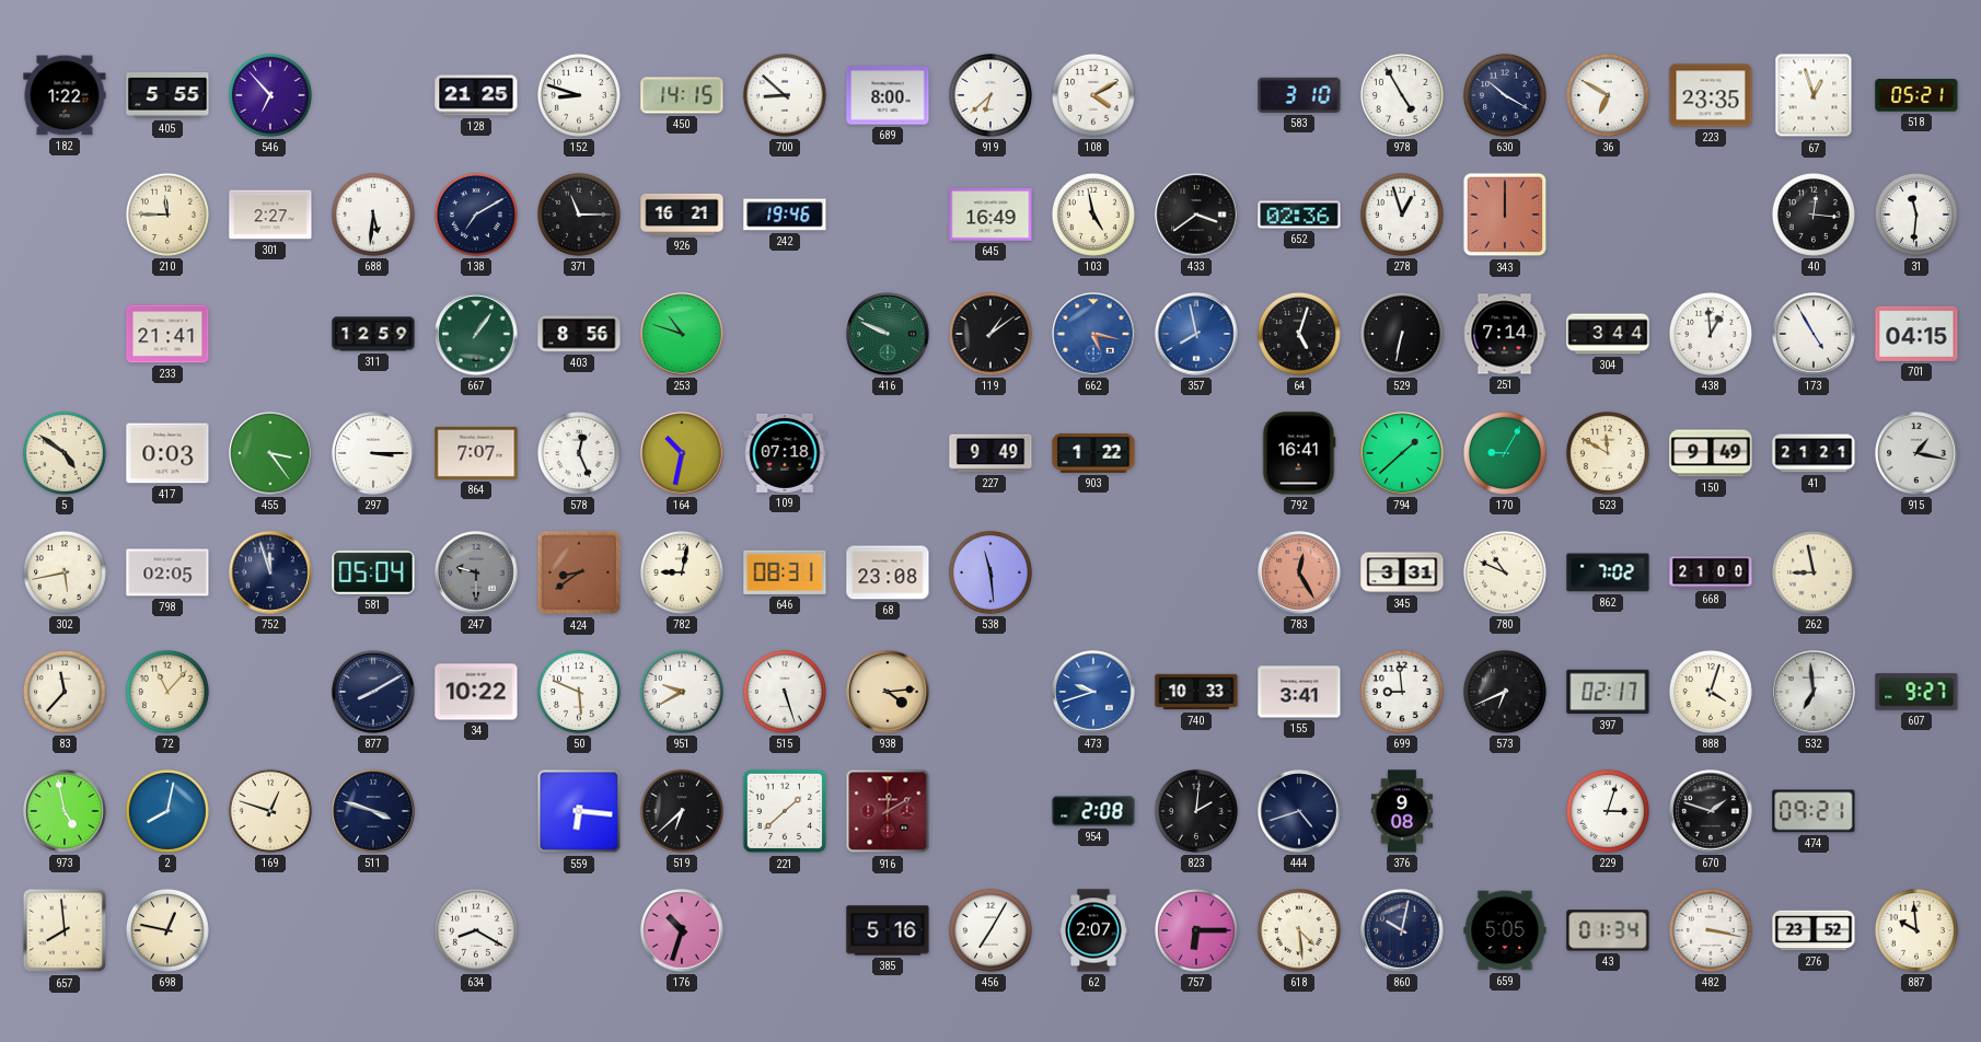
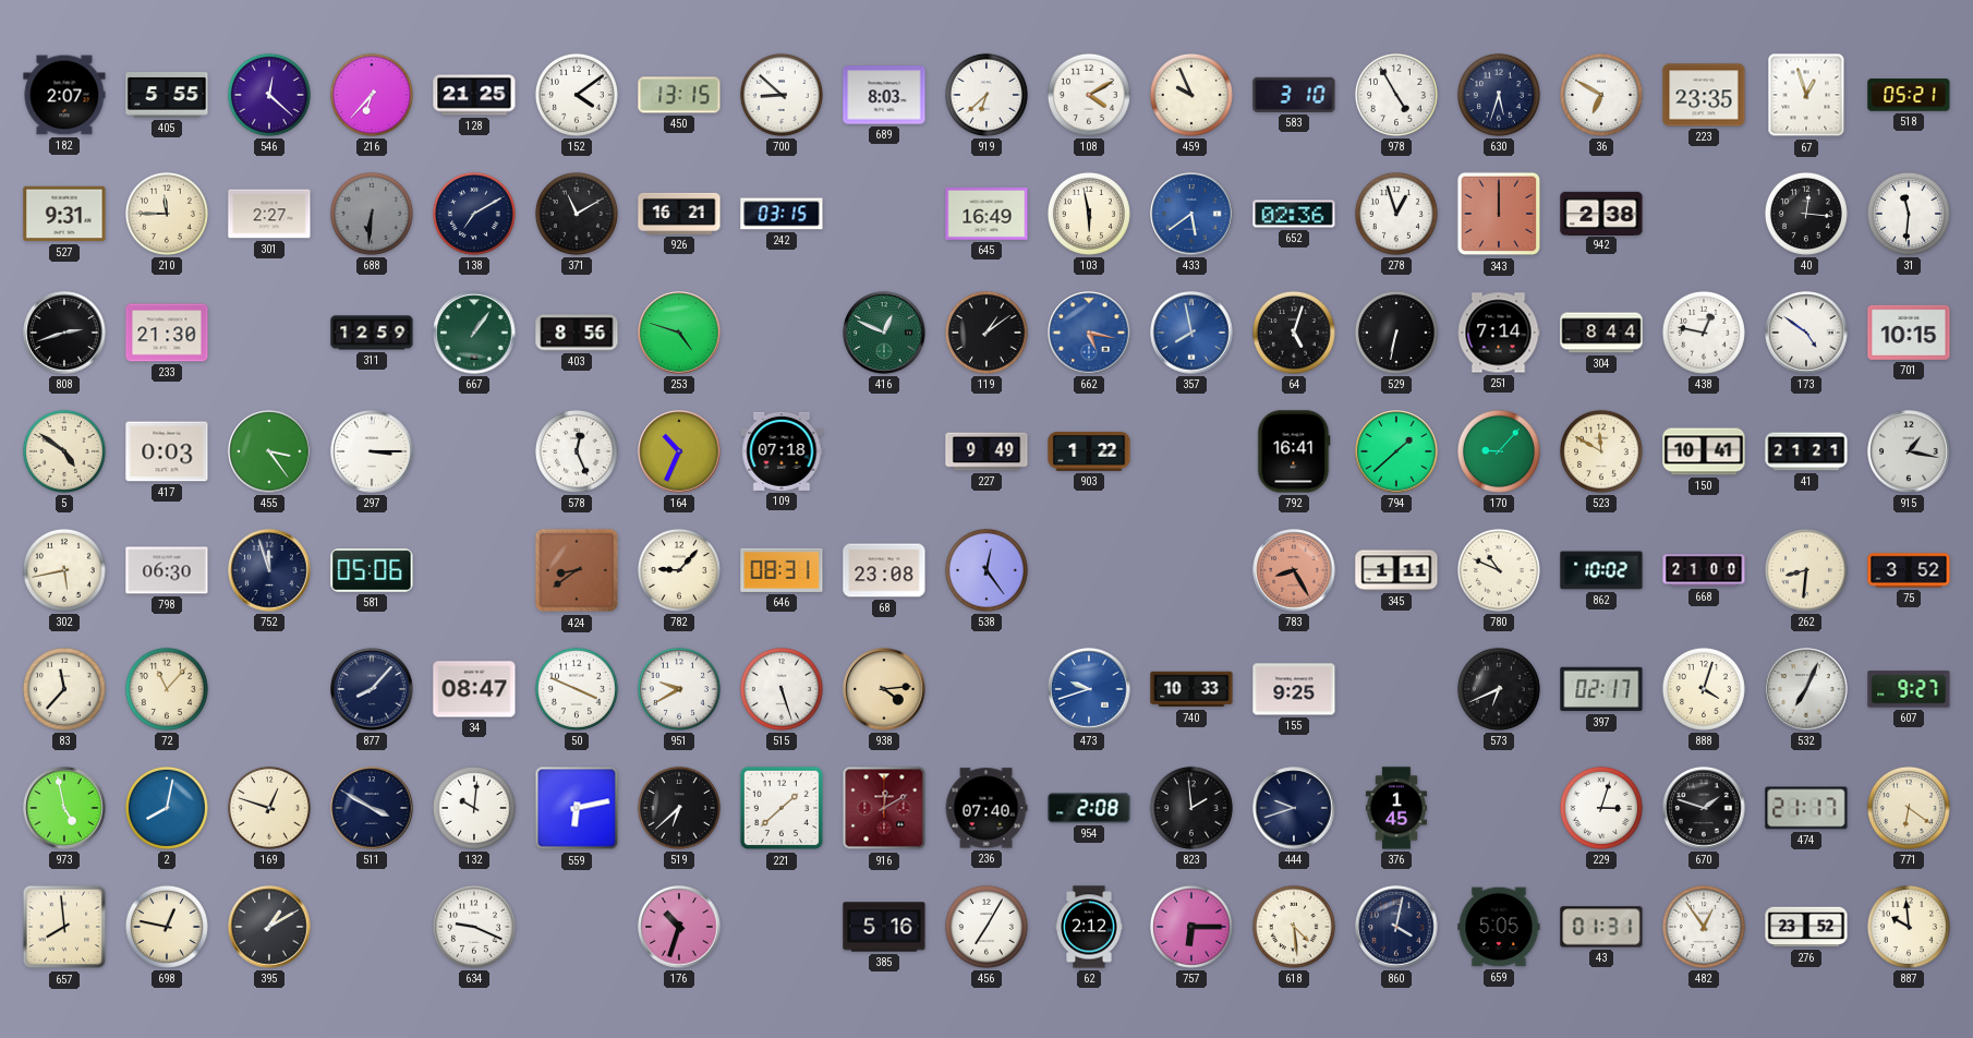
182: 1:22 -> 2:07 (64, 95)
546: 6:53 -> 12:22 (269, 95)
216: none -> 6:37 (372, 95)
152: 8:48 -> 4:09 (577, 95)
450: 14:15 -> 13:15 (679, 95)
689: 8:00 -> 8:03 (884, 95)
459: none -> 9:56 (1191, 95)
630: 10:20 -> 5:33 (1499, 95)
527: none -> 9:31 (64, 214)
688: 5:31 -> 6:31 (372, 214)
688 dial: white -> grey (372, 214)
371: 11:15 -> 11:10 (577, 214)
242: 19:46 -> 03:15 (782, 214)
103: 4:58 -> 5:58 (1089, 214)
433: 3:39 -> 5:39 (1191, 214)
433 dial: black -> blue (1191, 214)
942: none -> 2:38 (1601, 213)
808: none -> 2:42 (64, 333)
233: 21:41 -> 21:30 (167, 333)
253: 10:48 -> 4:48 (679, 333)
416: 9:49 -> 12:49 (884, 333)
304: 3:44 -> 8:44 (1601, 333)
438: 12:59 -> 12:47 (1704, 333)
173: 4:55 -> 4:51 (1806, 333)
701: 04:15 -> 10:15 (1909, 333)
864: 7:07 -> none (476, 453)
164: 10:32 -> 10:34 (679, 451)
170: 9:05 -> 9:07 (1499, 451)
150: 9:49 -> 10:41 (1704, 451)
798: 02:05 -> 06:30 (167, 570)
581: 05:04 -> 05:06 (372, 570)
247: 9:30 -> none (476, 572)
782: 9:02 -> 9:07 (679, 570)
538: 11:29 -> 12:24 (986, 570)
783: 12:25 -> 8:25 (1294, 570)
345: 3:31 -> 1:11 (1396, 570)
862: 7:02 -> 10:02 (1601, 570)
262: 8:58 -> 8:31 (1806, 570)
75: none -> 3:52 (1909, 570)
877: 8:10 -> 8:07 (372, 689)
34: 10:22 -> 08:47 (474, 689)
50: 5:49 -> 3:49 (577, 689)
155: 3:41 -> 9:25 (1294, 689)
699: 8:59 -> none (1402, 692)
532: 6:59 -> 7:04 (1806, 689)
511: 3:48 -> 3:50 (372, 808)
132: none -> 10:01 (474, 808)
559: 6:16 -> 6:13 (577, 808)
236: none -> 07:40 (986, 808)
823: 2:01 -> 1:59 (1191, 808)
444: 4:42 -> 9:42 (1294, 808)
376: 9:08 -> 1:45 (1396, 808)
474: 09:21 -> 21:17 (1806, 808)
771: none -> 6:21 (1909, 808)
395: none -> 1:10 (269, 927)
634: 8:20 -> 9:19 (474, 927)
62: 2:07 -> 2:12 (1089, 927)
860: 10:02 -> 4:02 (1396, 927)
43: 01:34 -> 01:31 (1601, 927)
482: 3:17 -> 12:54 (1704, 927)
